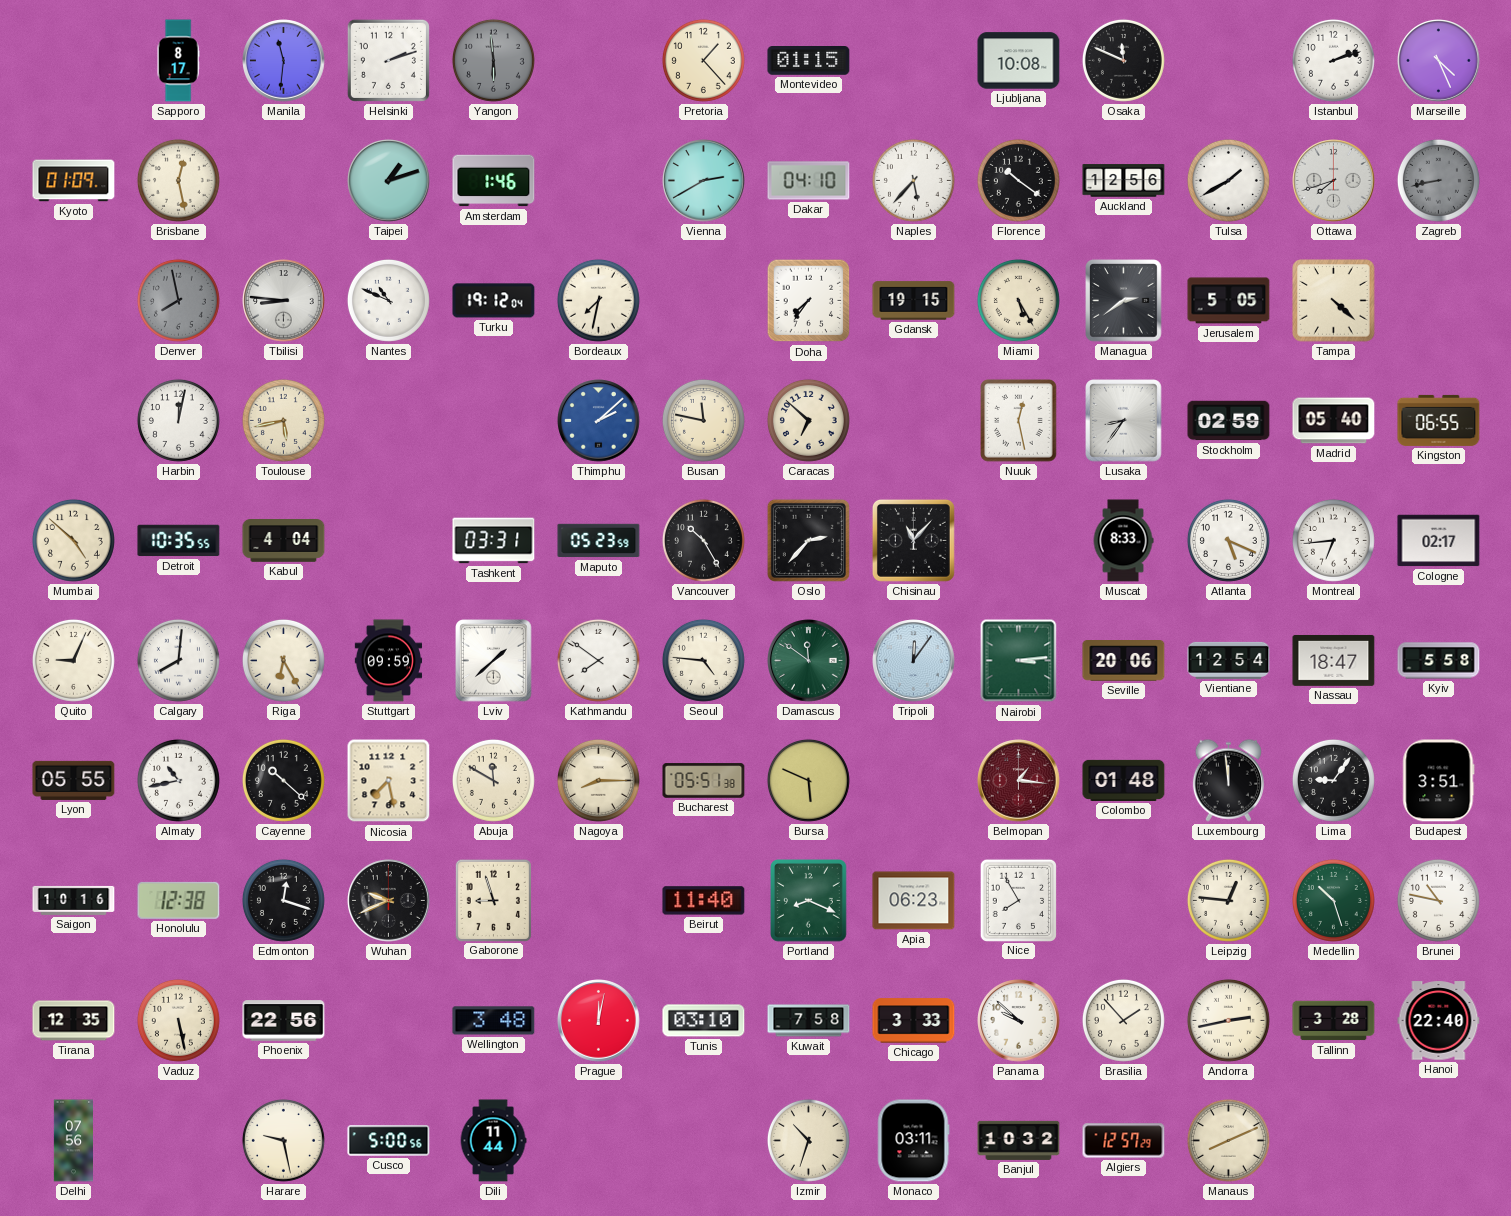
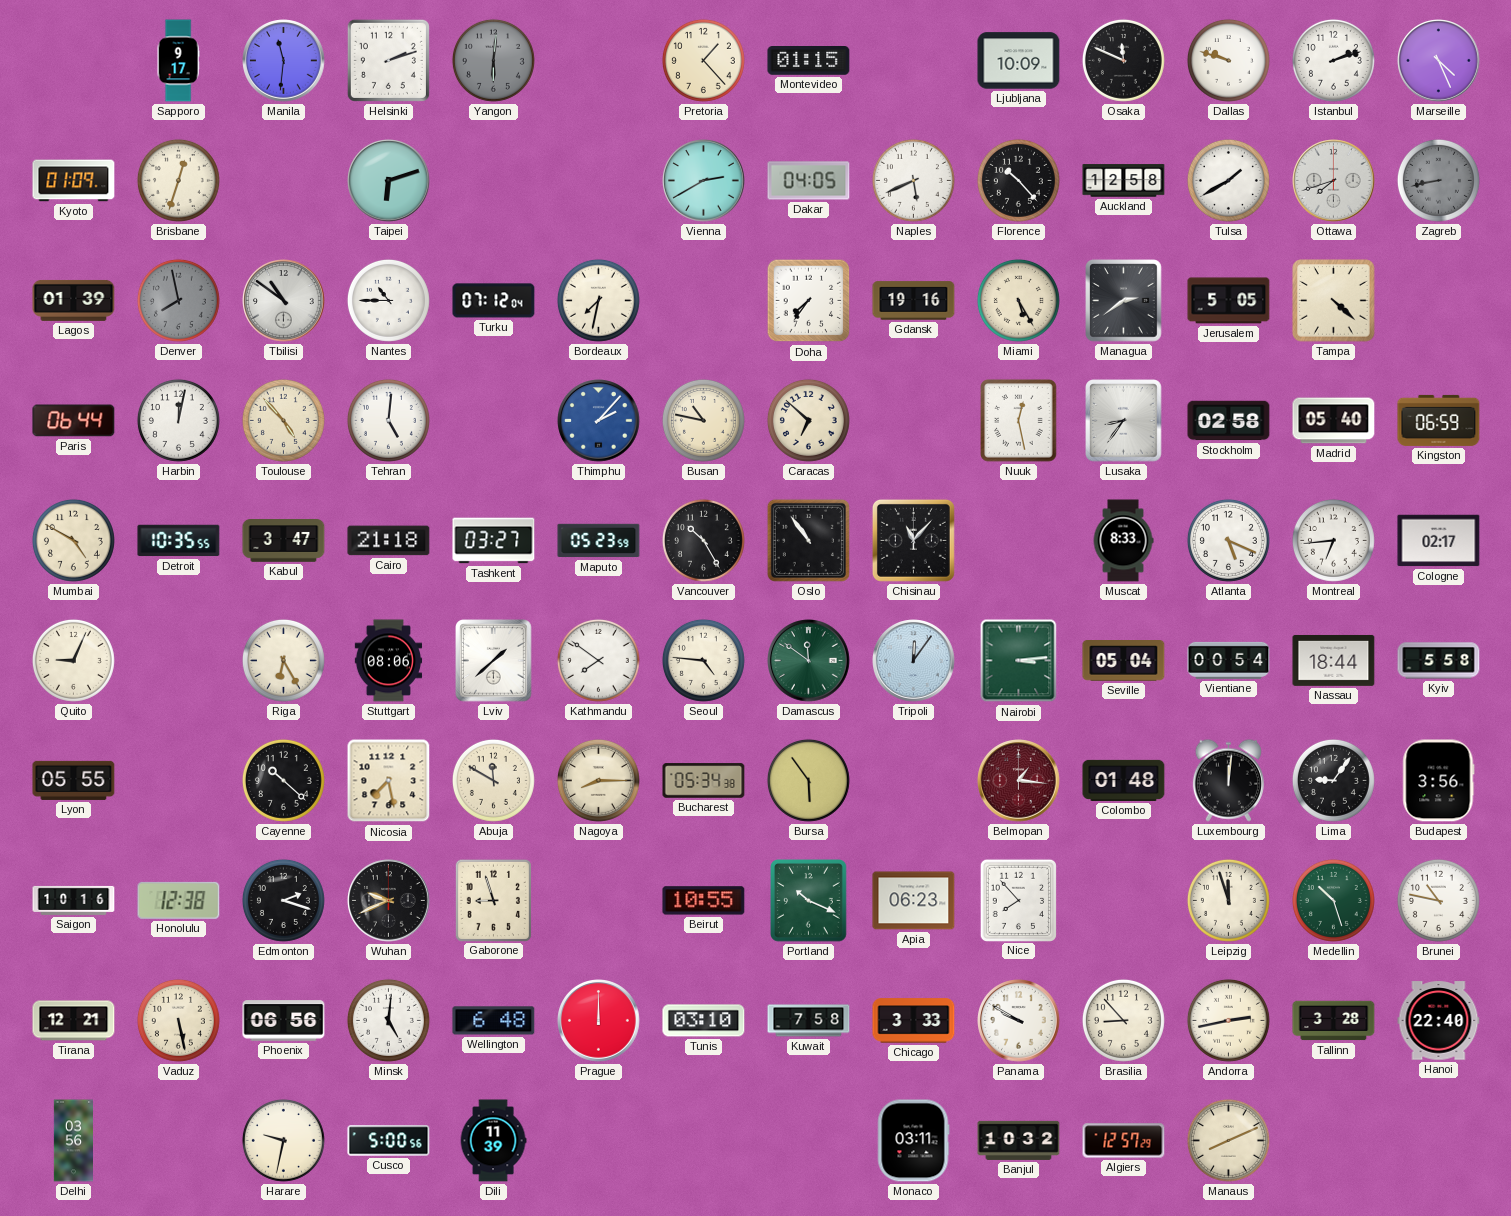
Sapporo: 8:17 -> 9:17 (178, 61)
Yangon: 5:59 -> 6:01 (493, 60)
Ljubljana: 10:08 -> 10:09 (1019, 61)
Dallas: none -> 9:48 (1228, 60)
Brisbane: 12:28 -> 12:33 (178, 180)
Taipei: 1:12 -> 6:12 (389, 181)
Amsterdam: 1:46 -> none (494, 181)
Dakar: 04:10 -> 04:05 (809, 181)
Naples: 5:37 -> 5:41 (913, 180)
Florence: 10:21 -> 10:23 (1018, 180)
Auckland: 12:56 -> 12:58 (1124, 181)
Lagos: none -> 01:39 (74, 300)
Tbilisi: 8:46 -> 10:51 (284, 301)
Nantes: 10:49 -> 10:45 (388, 300)
Turku: 19:12 -> 07:12 (494, 301)
Gdansk: 19:15 -> 19:16 (914, 301)
Paris: none -> 06:44 (74, 421)
Toulouse: 5:43 -> 4:53 (283, 420)
Tehran: none -> 5:01 (388, 420)
Thimphu: 2:08 -> 2:07 (599, 421)
Busan: 11:47 -> 10:47 (703, 420)
Stockholm: 02:59 -> 02:58 (1229, 421)
Kingston: 06:55 -> 06:59 (1439, 420)
Mumbai: 4:52 -> 4:50 (73, 540)
Kabul: 4:04 -> 3:47 (284, 541)
Cairo: none -> 21:18 (389, 541)
Tashkent: 03:31 -> 03:27 (494, 541)
Oslo: 2:37 -> 10:54 (808, 540)
Calgary: 8:01 -> none (178, 660)
Stuttgart: 09:59 -> 08:06 (389, 661)
Seville: 20:06 -> 05:04 (1124, 661)
Vientiane: 12:54 -> 00:54 (1229, 660)
Nassau: 18:47 -> 18:44 (1334, 660)
Almaty: 10:43 -> none (178, 780)
Bucharest: 05:51 -> 05:34 (704, 781)
Bursa: 5:49 -> 5:54 (808, 780)
Luxembourg: 11:59 -> 12:01 (1228, 780)
Budapest: 3:51 -> 3:56 (1439, 781)
Edmonton: 12:18 -> 2:18 (283, 900)
Beirut: 11:40 -> 10:55 (704, 901)
Portland: 8:19 -> 10:19 (809, 901)
Nice: 7:55 -> 7:53 (1018, 900)
Leipzig: 12:46 -> 11:57 (1228, 900)
Tirana: 12:35 -> 12:21 (74, 1021)
Phoenix: 22:56 -> 06:56 (284, 1021)
Minsk: none -> 5:01 (388, 1020)
Wellington: 3:48 -> 6:48 (494, 1021)
Prague: 12:02 -> 12:00 (599, 1021)
Panama: 9:52 -> 9:50 (1019, 1021)
Brasilia: 1:53 -> 8:53 (1123, 1020)
Delhi: 07:56 -> 03:56 (74, 1141)
Harare: 9:28 -> 9:32 (283, 1140)
Dili: 11:44 -> 11:39 (493, 1141)
Izmir: 10:33 -> none (808, 1140)
